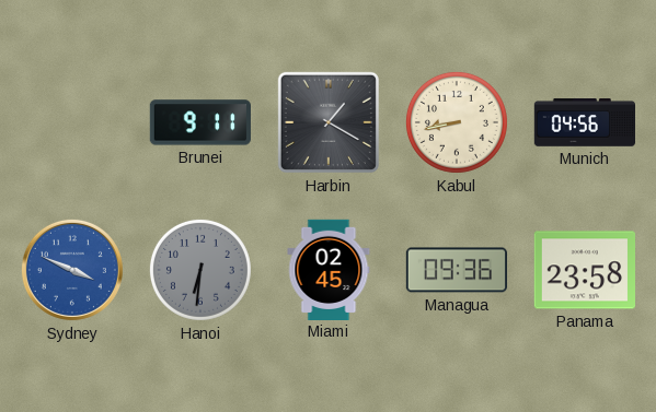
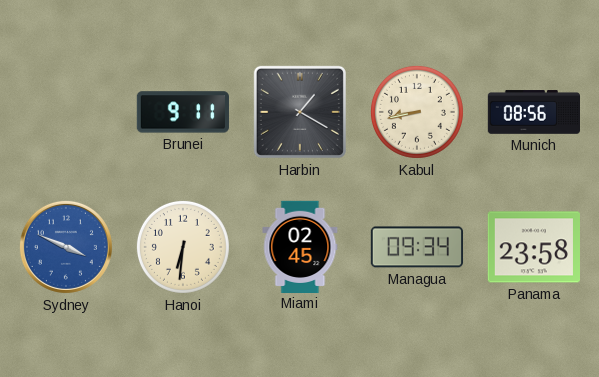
Munich: 04:56 -> 08:56 (533, 112)
Hanoi dial: grey -> cream (183, 247)
Managua: 09:36 -> 09:34 (416, 247)
